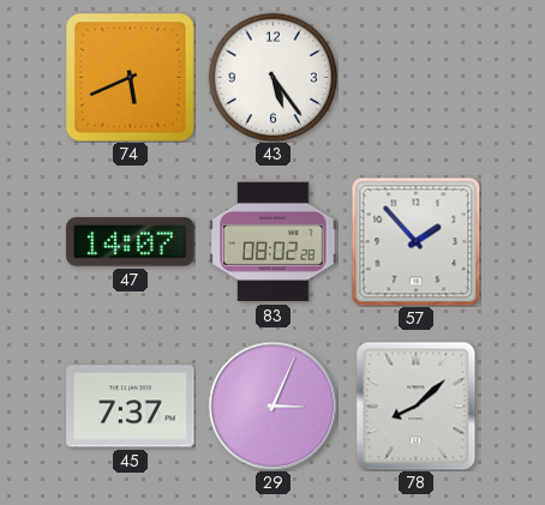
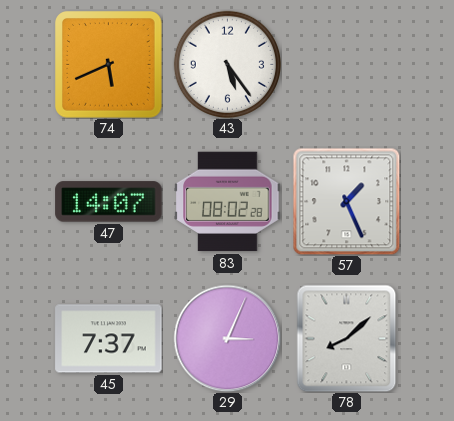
57: 1:53 -> 1:26 (346, 201)
